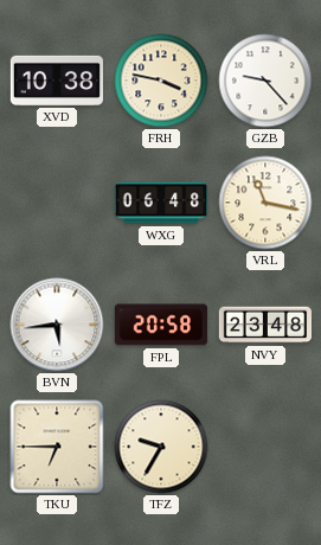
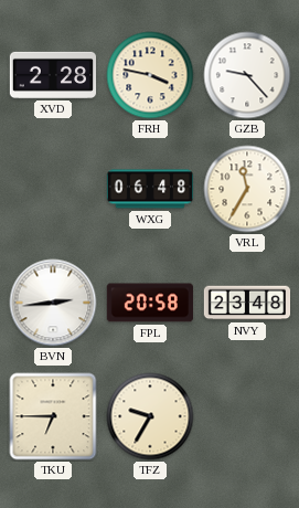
XVD: 10:38 -> 2:28 (52, 75)
VRL: 11:17 -> 11:35 (247, 189)
BVN: 5:44 -> 2:44 (53, 303)
